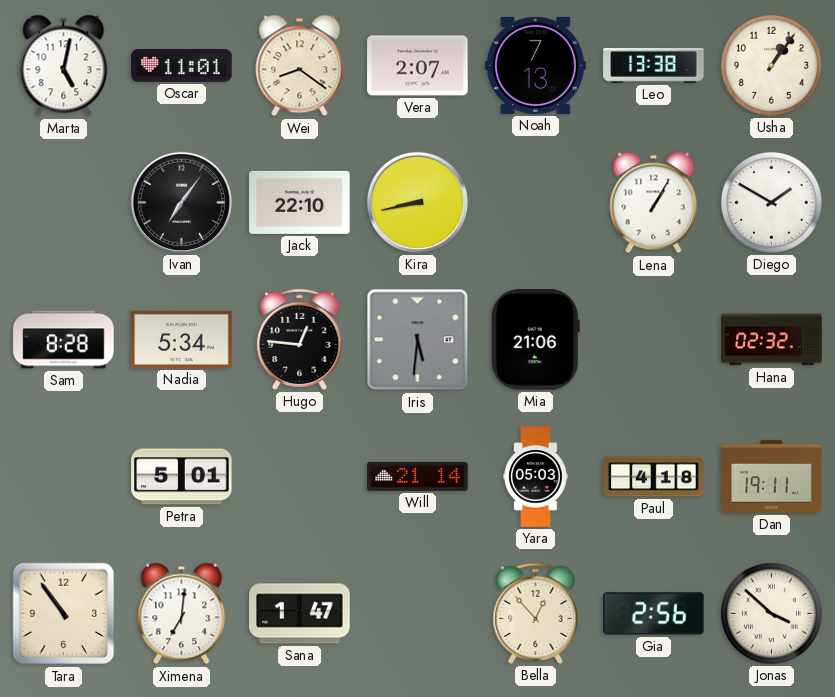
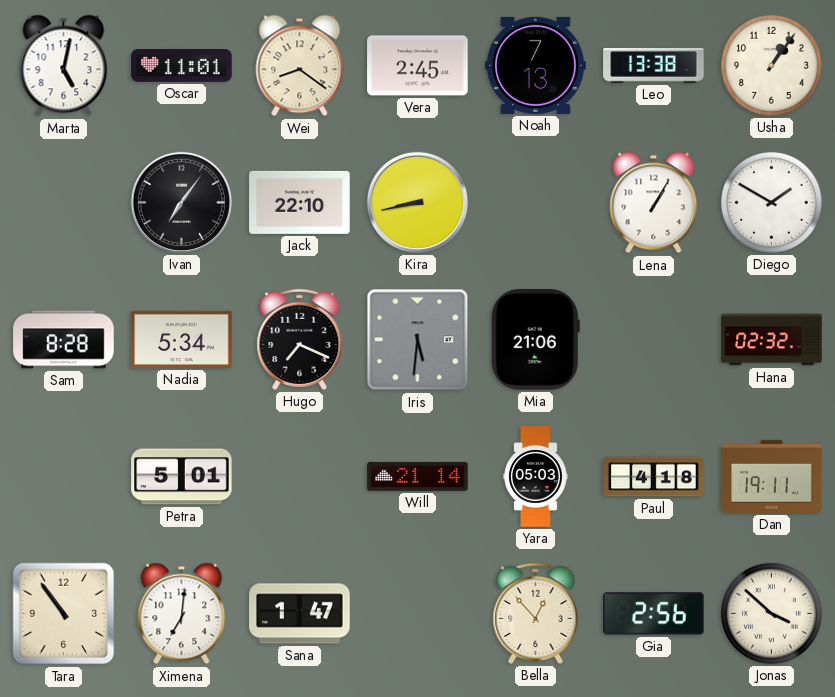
Vera: 2:07 -> 2:45 (418, 66)
Hugo: 12:46 -> 7:19 (300, 339)
